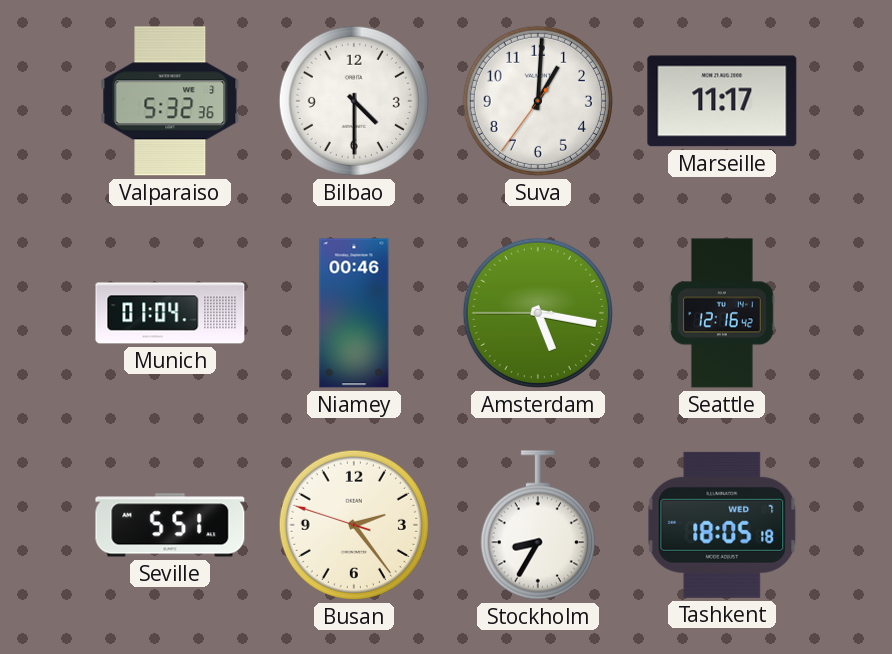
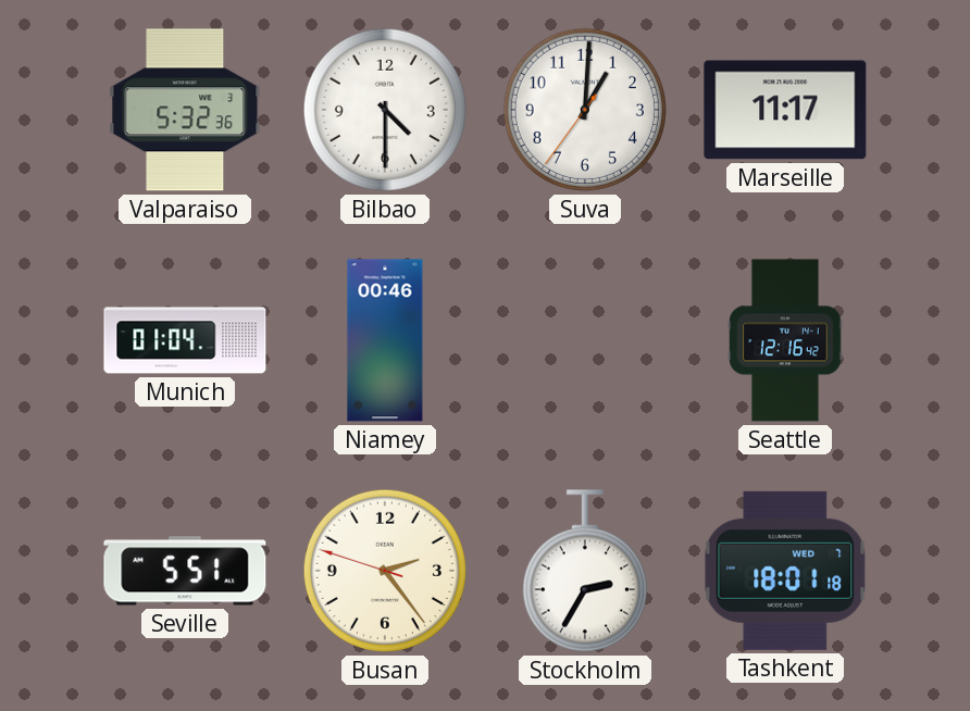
Amsterdam: 5:16 -> none (538, 313)
Stockholm: 8:35 -> 2:35 (585, 571)
Tashkent: 18:05 -> 18:01 (785, 571)
